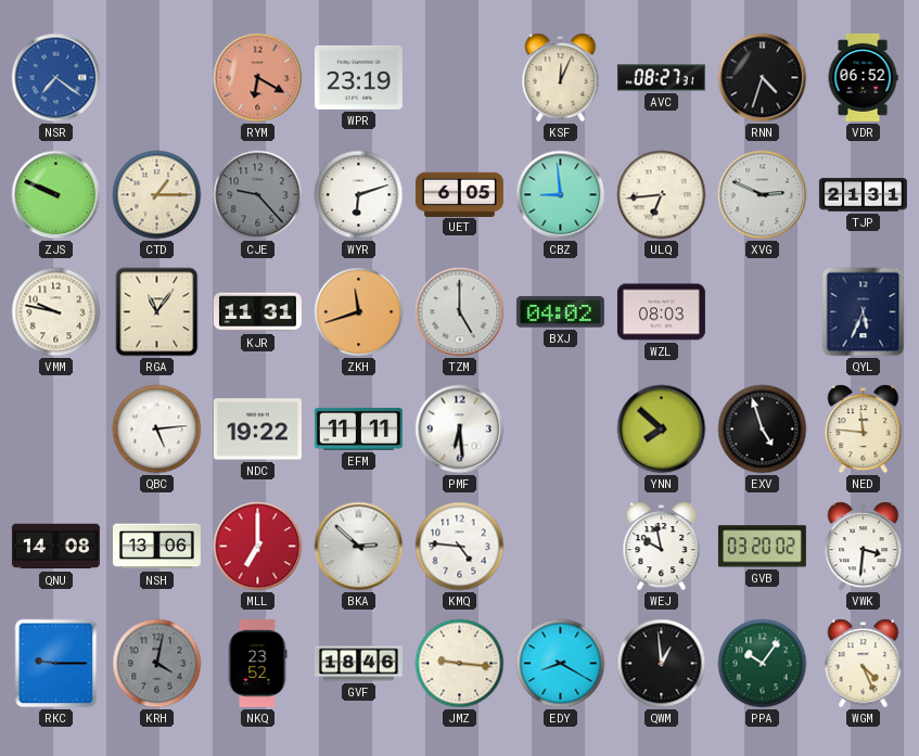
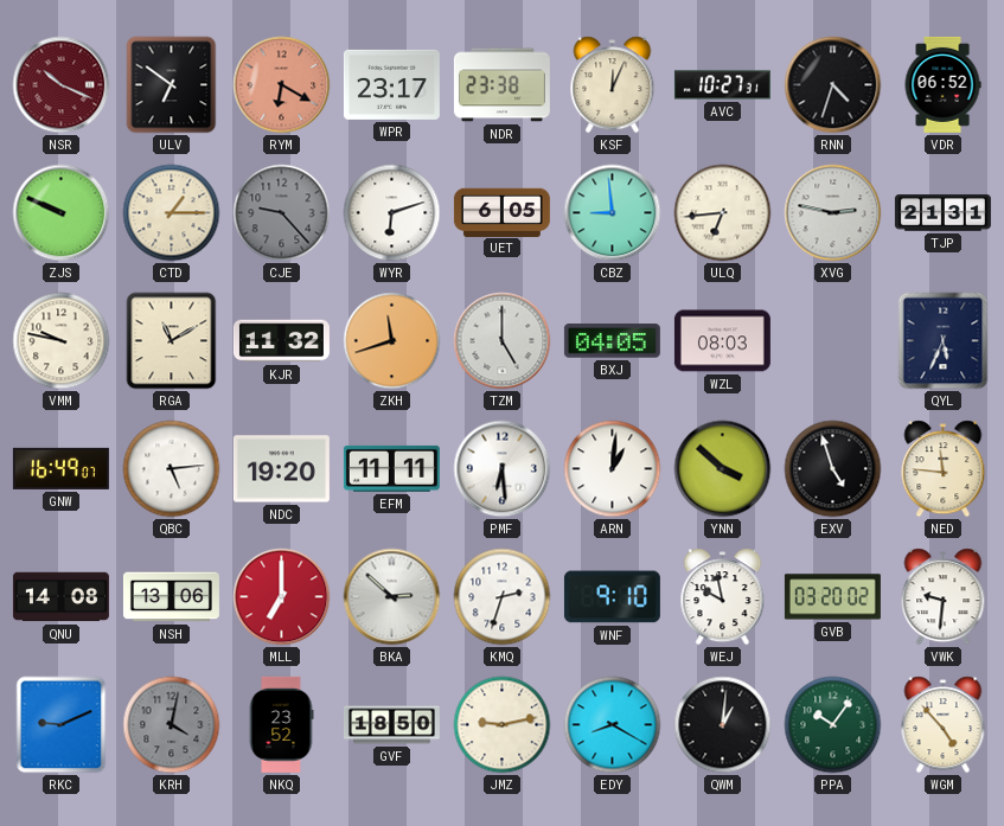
NSR: 7:21 -> 10:19 (62, 85)
NSR dial: blue -> burgundy (62, 85)
ULV: none -> 6:51 (172, 85)
WPR: 23:19 -> 23:17 (391, 84)
NDR: none -> 23:38 (501, 85)
AVC: 08:27 -> 10:27 (722, 85)
XVG: 2:49 -> 2:47 (833, 213)
RGA: 11:06 -> 11:10 (172, 341)
KJR: 11:31 -> 11:32 (281, 341)
BXJ: 04:02 -> 04:05 (612, 341)
GNW: none -> 16:49 (60, 468)
NDC: 19:22 -> 19:20 (281, 469)
ARN: none -> 1:01 (613, 469)
YNN: 7:52 -> 3:52 (723, 469)
KMQ: 4:46 -> 2:33 (503, 597)
WNF: none -> 9:10 (612, 597)
VWK: 3:31 -> 9:31 (944, 597)
RKC: 9:15 -> 9:11 (62, 725)
GVF: 18:46 -> 18:50 (391, 725)
JMZ: 9:16 -> 9:13 (503, 725)
QWM: 12:59 -> 1:01 (723, 725)
WGM: 4:26 -> 4:53 (944, 725)
